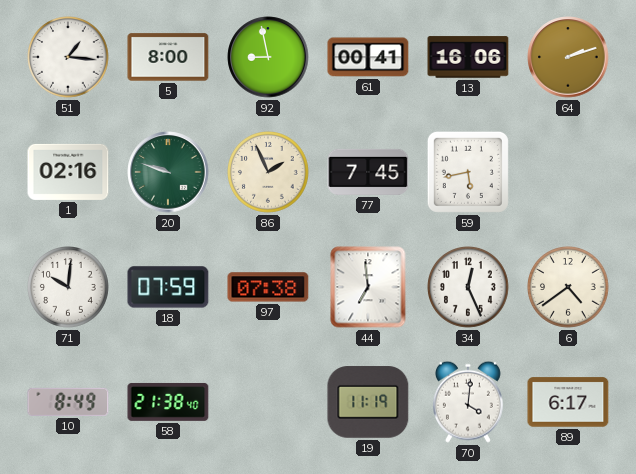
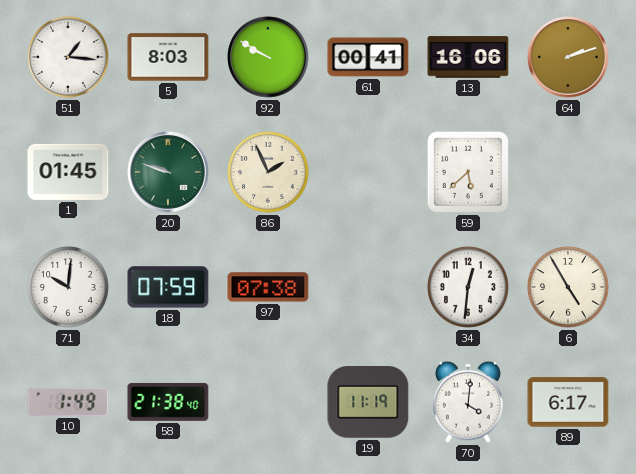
5: 8:00 -> 8:03 (168, 57)
92: 8:58 -> 9:50 (268, 57)
1: 02:16 -> 01:45 (68, 172)
77: 7:45 -> none (368, 172)
59: 5:43 -> 5:38 (468, 172)
44: 6:59 -> none (368, 287)
34: 12:26 -> 12:31 (469, 288)
6: 4:39 -> 4:55 (569, 288)
10: 8:49 -> 1:49 (68, 402)
